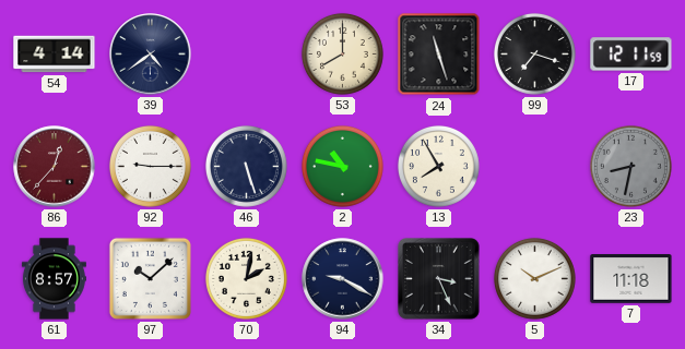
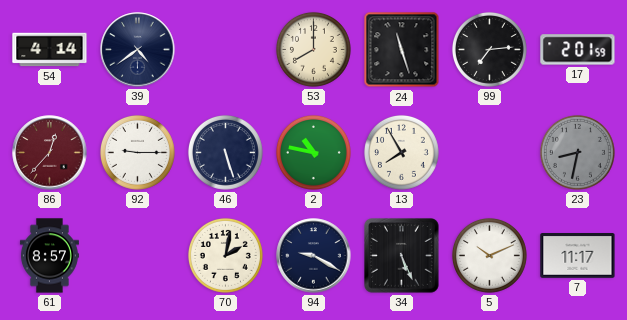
99: 7:18 -> 7:14 (489, 49)
17: 12:11 -> 2:01 (578, 50)
97: 10:08 -> none (150, 278)
34: 3:26 -> 5:26 (402, 256)
7: 11:18 -> 11:17 (578, 256)
